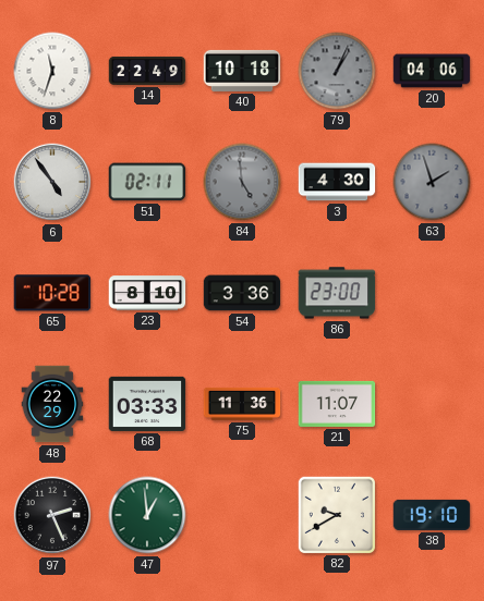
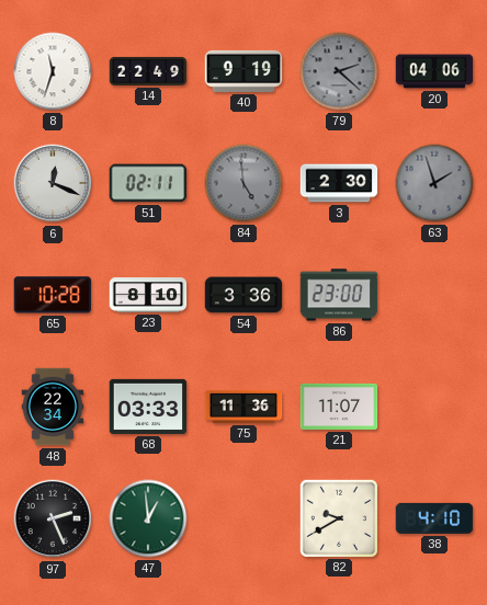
40: 10:18 -> 9:19 (243, 71)
79: 1:04 -> 2:22 (339, 71)
6: 4:54 -> 12:19 (53, 183)
3: 4:30 -> 2:30 (339, 183)
48: 22:29 -> 22:34 (53, 407)
38: 19:10 -> 4:10 (434, 518)
